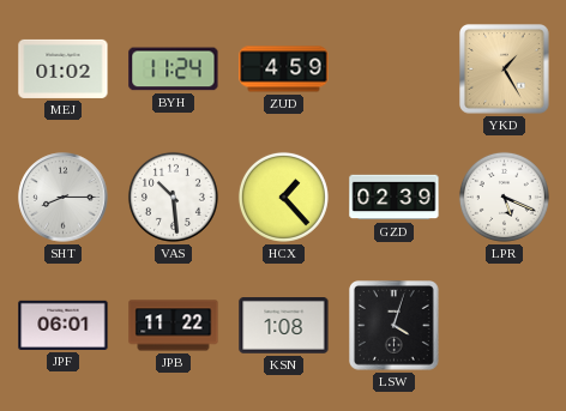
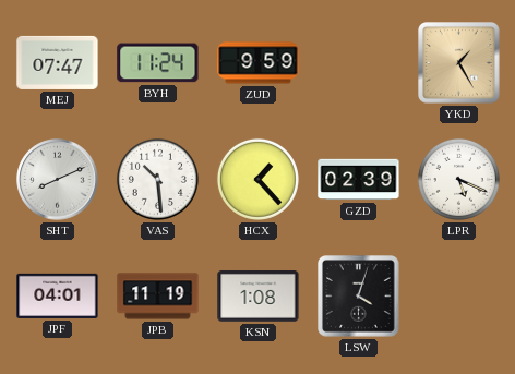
MEJ: 01:02 -> 07:47 (58, 62)
ZUD: 4:59 -> 9:59 (259, 63)
SHT: 8:15 -> 8:11 (58, 180)
JPF: 06:01 -> 04:01 (58, 295)
JPB: 11:22 -> 11:19 (158, 297)
